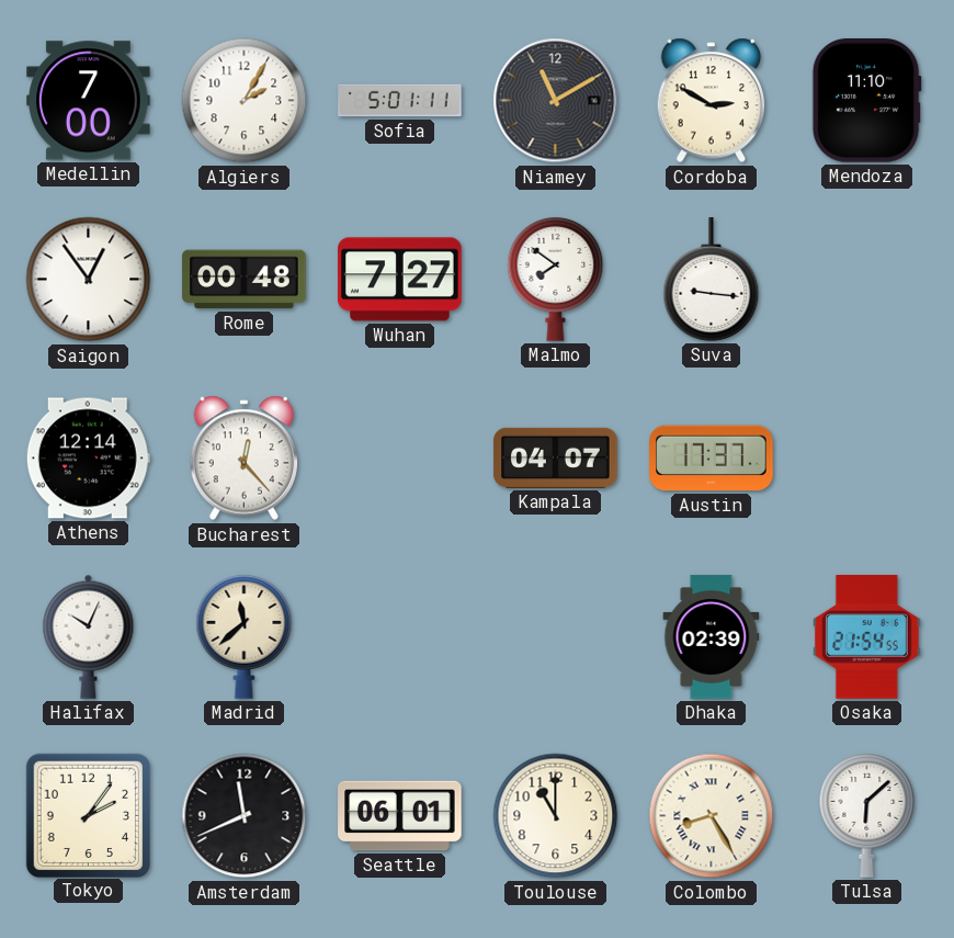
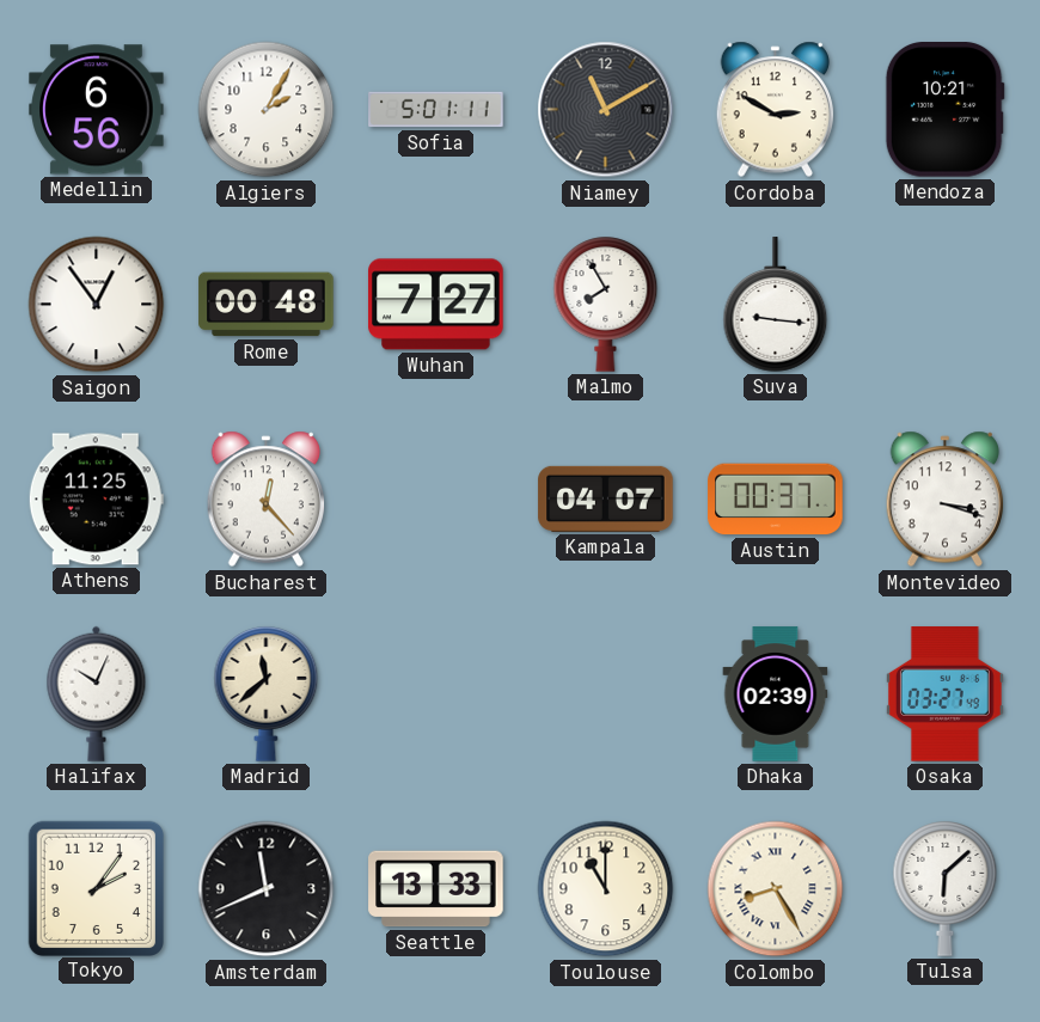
Medellin: 7:00 -> 6:56 (97, 110)
Mendoza: 11:10 -> 10:21 (944, 110)
Malmo: 7:51 -> 7:55 (606, 305)
Athens: 12:14 -> 11:25 (96, 500)
Austin: 17:37 -> 00:37 (776, 500)
Montevideo: none -> 3:18 (946, 500)
Osaka: 21:54 -> 03:27 (944, 694)
Seattle: 06:01 -> 13:33 (436, 889)
